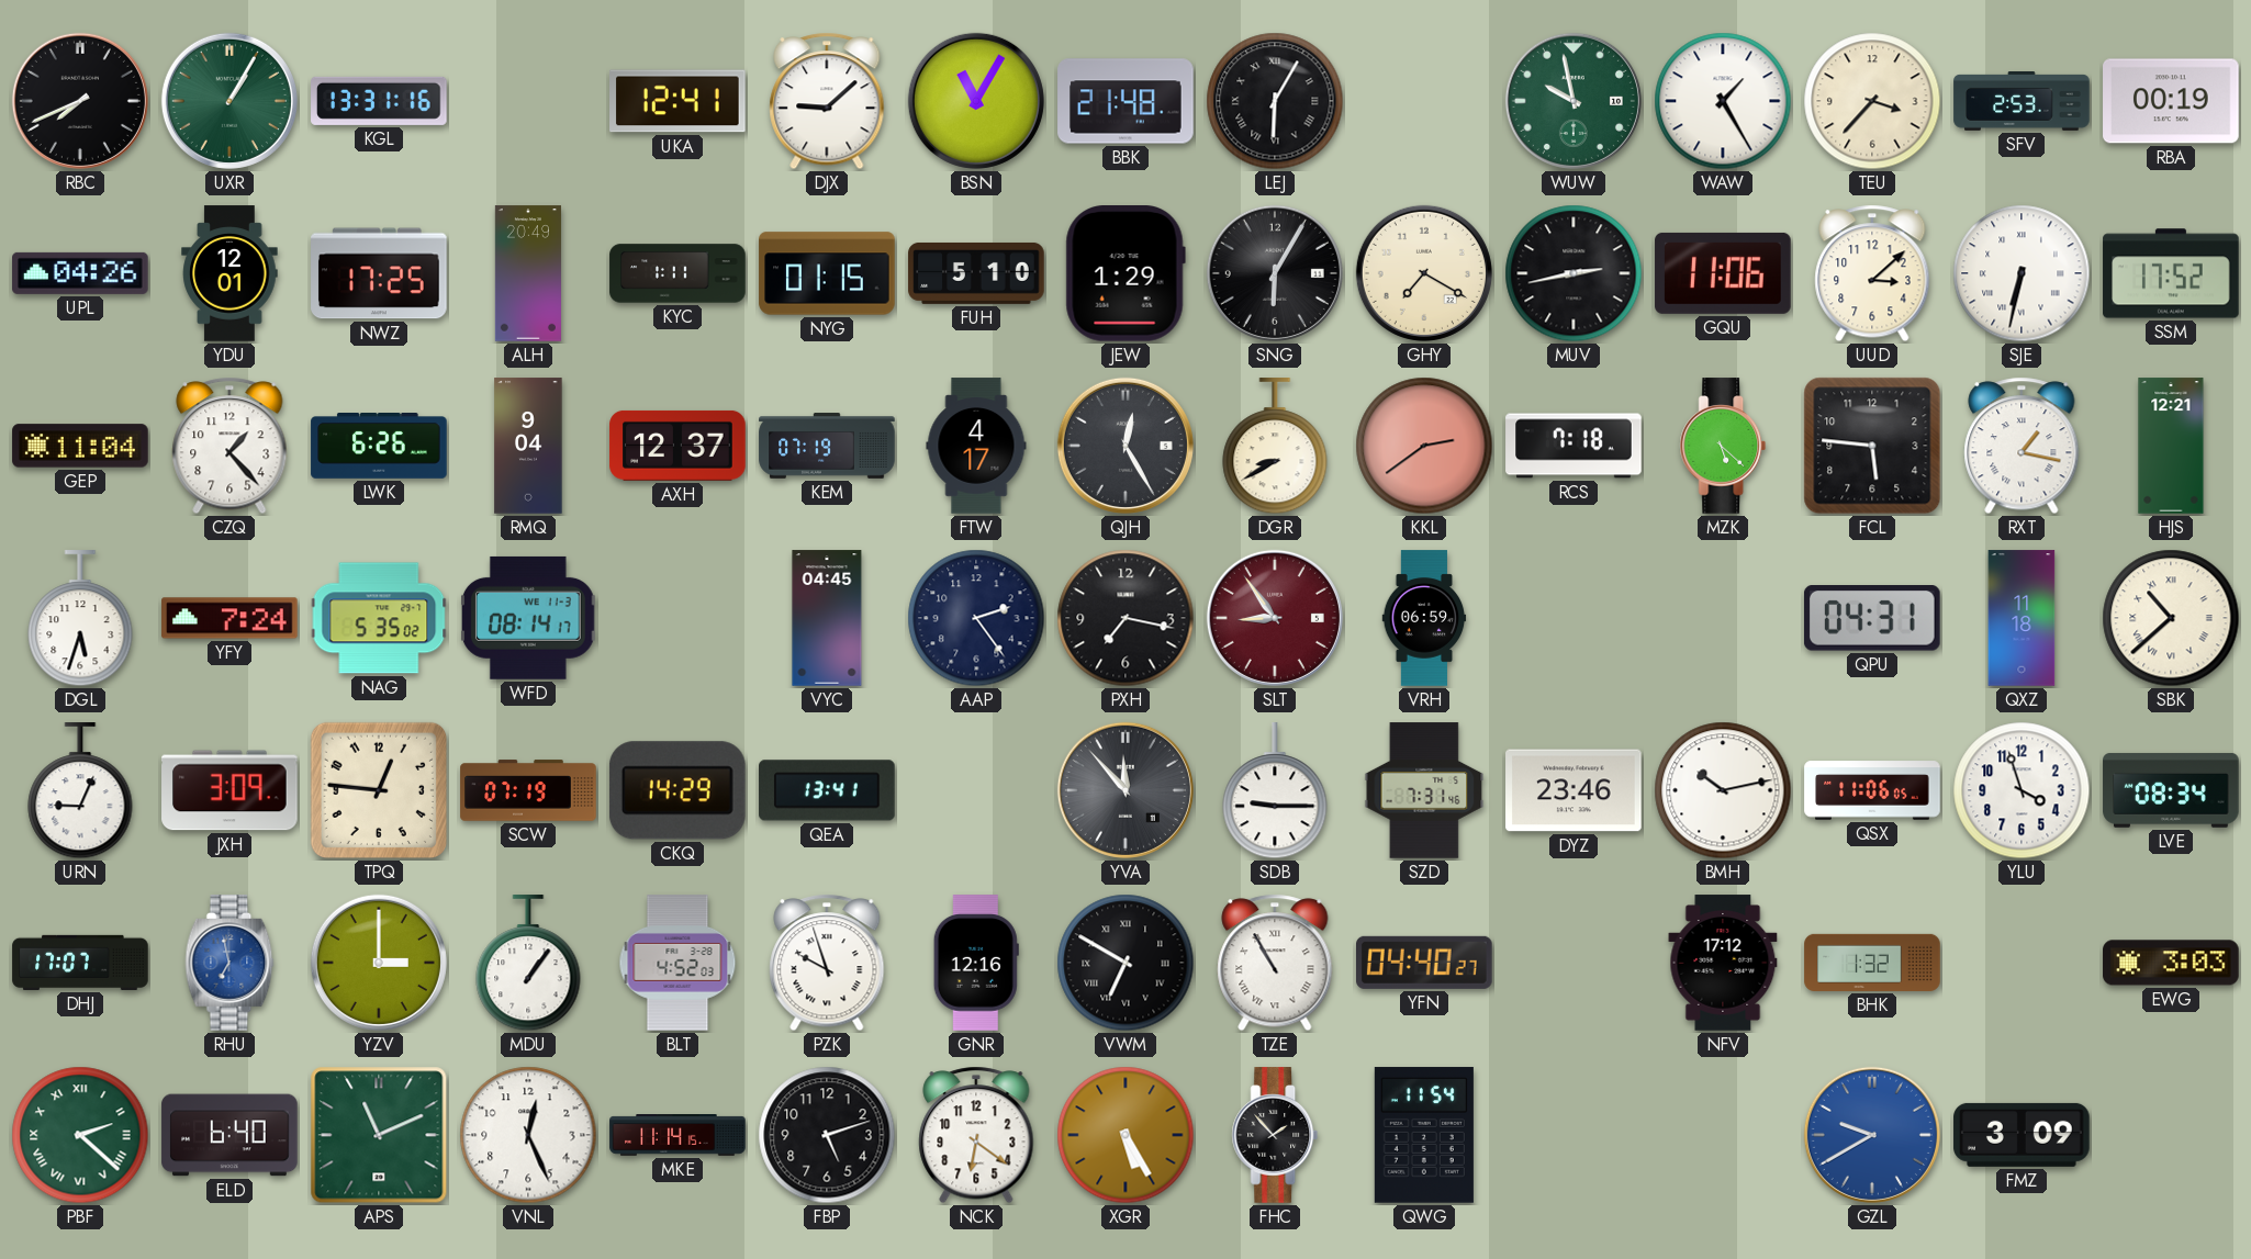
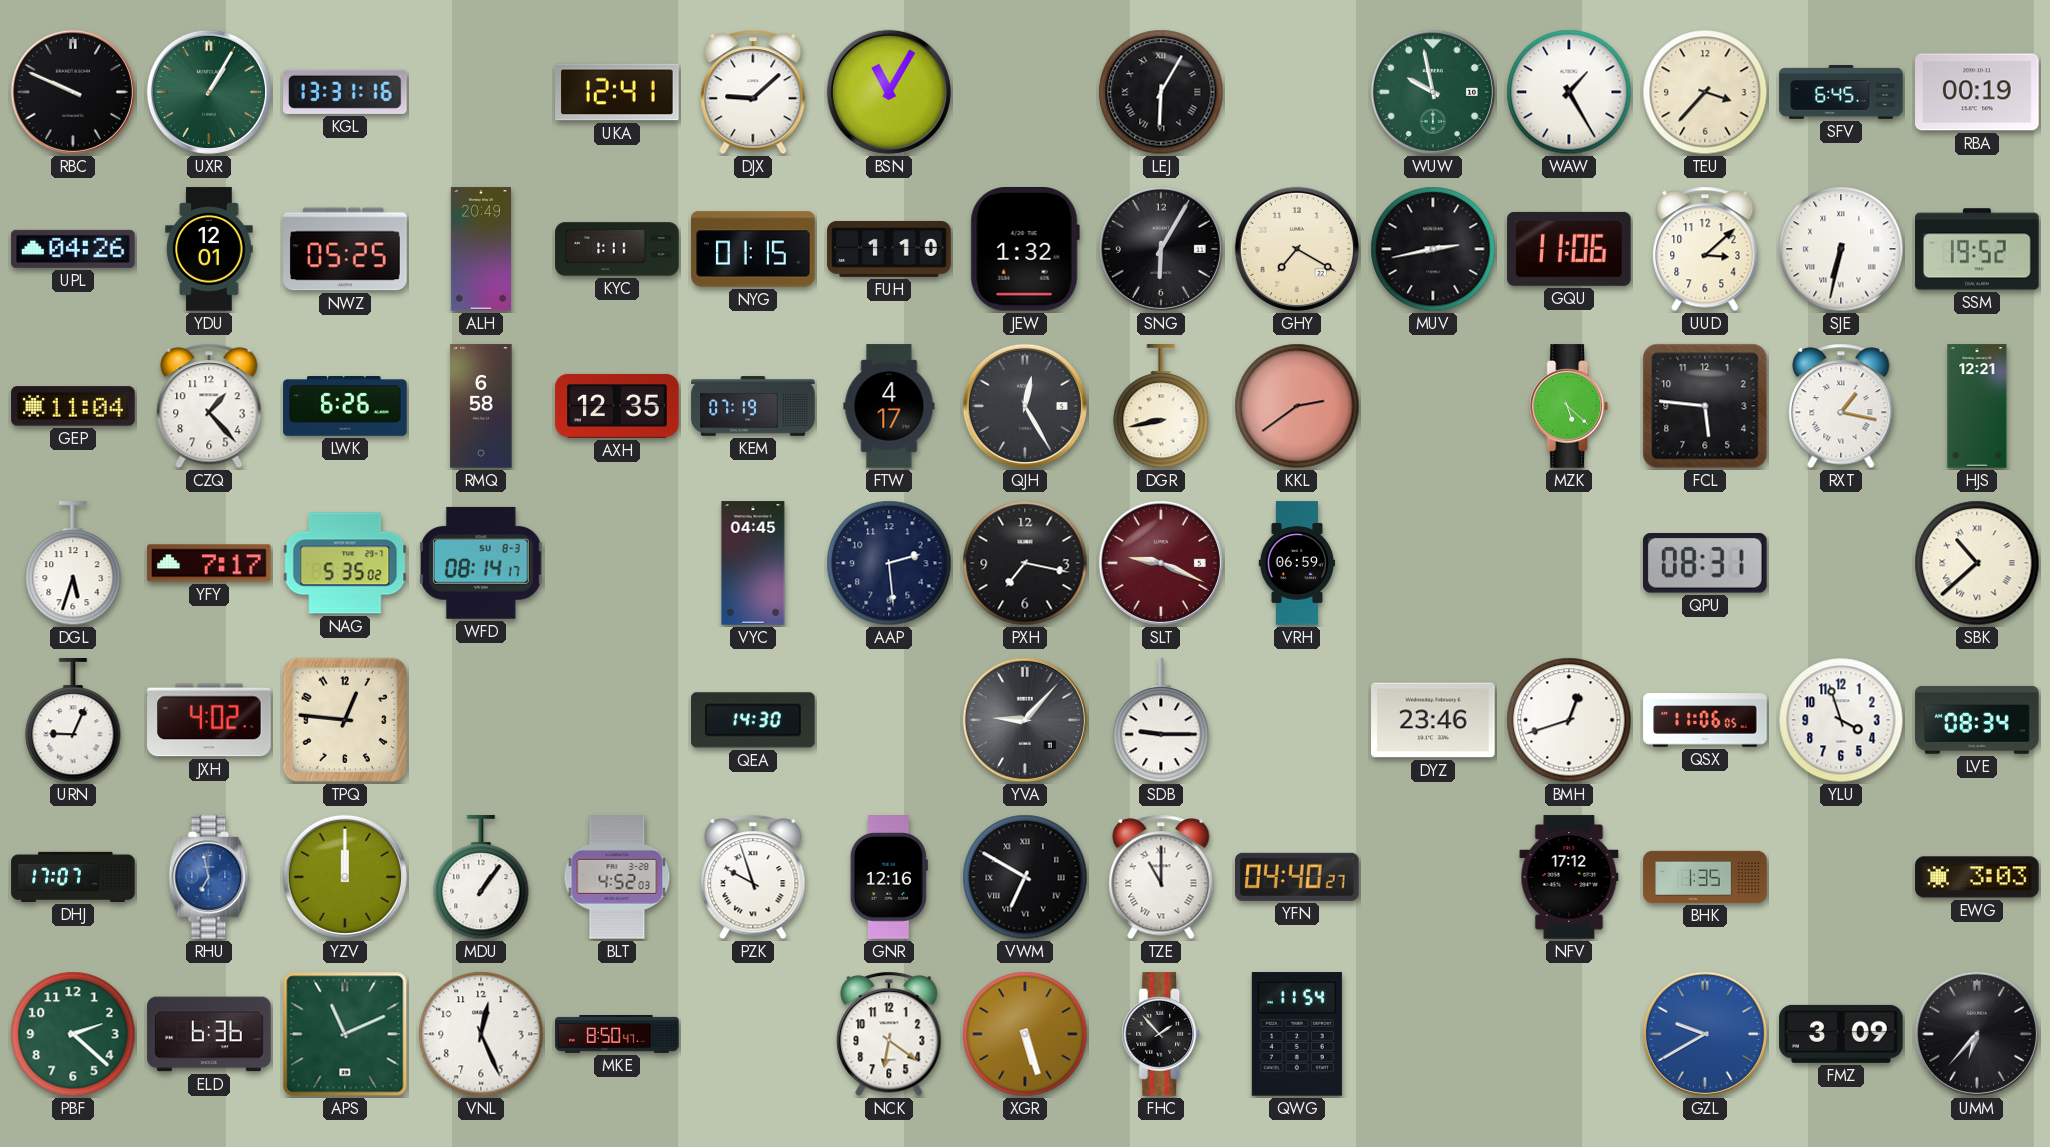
RBC: 7:41 -> 9:49 (73, 92)
BBK: 21:48 -> none (1125, 101)
SFV: 2:53 -> 6:45 (1841, 93)
NWZ: 17:25 -> 05:25 (345, 249)
FUH: 5:10 -> 1:10 (889, 249)
JEW: 1:29 -> 1:32 (1025, 250)
SSM: 17:52 -> 19:52 (1977, 249)
RMQ: 9:04 -> 6:58 (481, 406)
AXH: 12:37 -> 12:35 (617, 406)
DGR: 8:40 -> 8:43 (1161, 407)
RCS: 7:18 -> none (1574, 446)
YFY: 7:24 -> 7:17 (209, 563)
WFD date: WE 11-3 -> SU 8-3 (482, 563)
AAP: 2:24 -> 2:29 (889, 563)
SLT: 8:54 -> 9:19 (1161, 563)
QPU: 04:31 -> 08:31 (1705, 564)
QXZ: 11:18 -> none (2022, 618)
JXH: 3:09 -> 4:02 (209, 720)
SCW: 07:19 -> none (528, 790)
CKQ: 14:29 -> none (677, 790)
QEA: 13:41 -> 14:30 (753, 720)
YVA: 11:53 -> 9:07 (1025, 720)
SZD: 7:31 -> none (1424, 790)
BMH: 10:13 -> 12:42 (1569, 720)
YZV: 3:00 -> 12:00 (345, 877)
TZE: 10:55 -> 11:00 (1161, 877)
BHK: 1:32 -> 1:35 (1705, 877)
PBF numerals: Roman -> Arabic (73, 1034)
ELD: 6:40 -> 6:36 (209, 1034)
MKE: 11:14 -> 8:50 (617, 1035)
FBP: 5:12 -> none (827, 1135)
XGR: 5:25 -> 5:27 (1025, 1034)
UMM: none -> 6:37 (1977, 1034)
